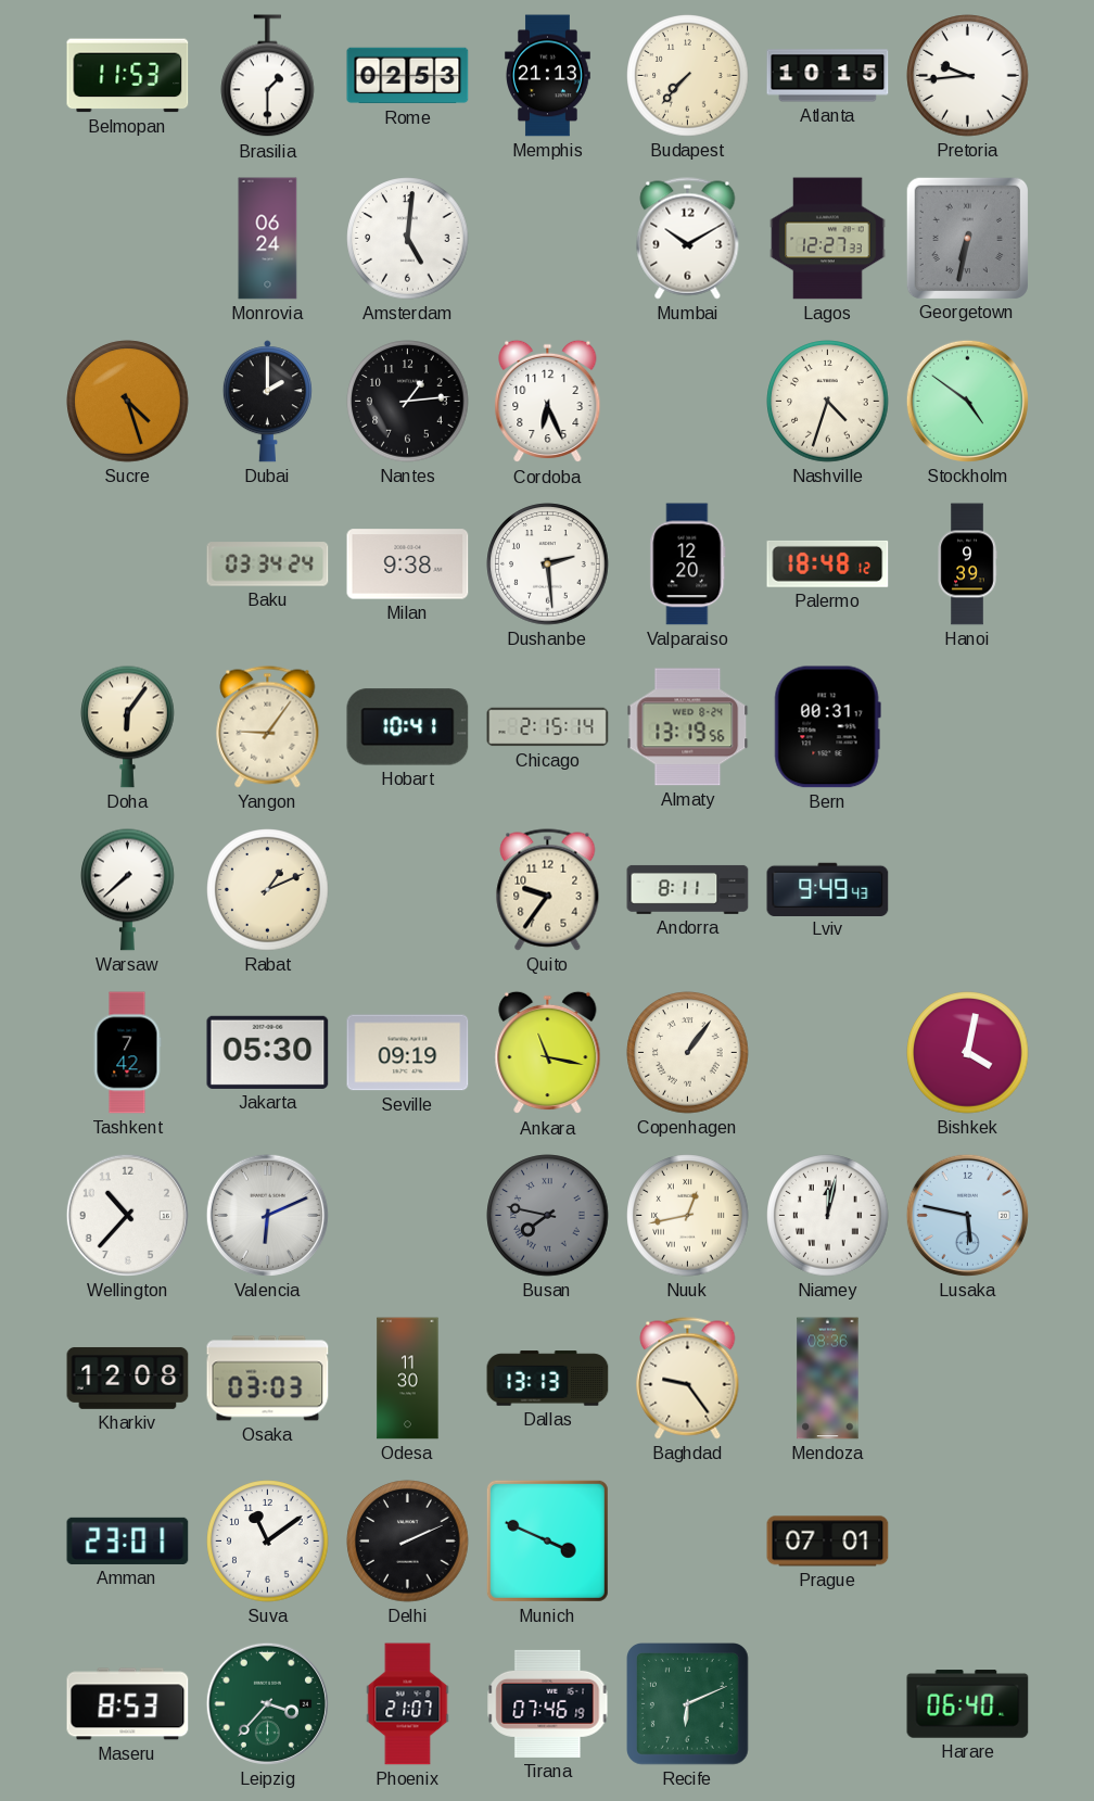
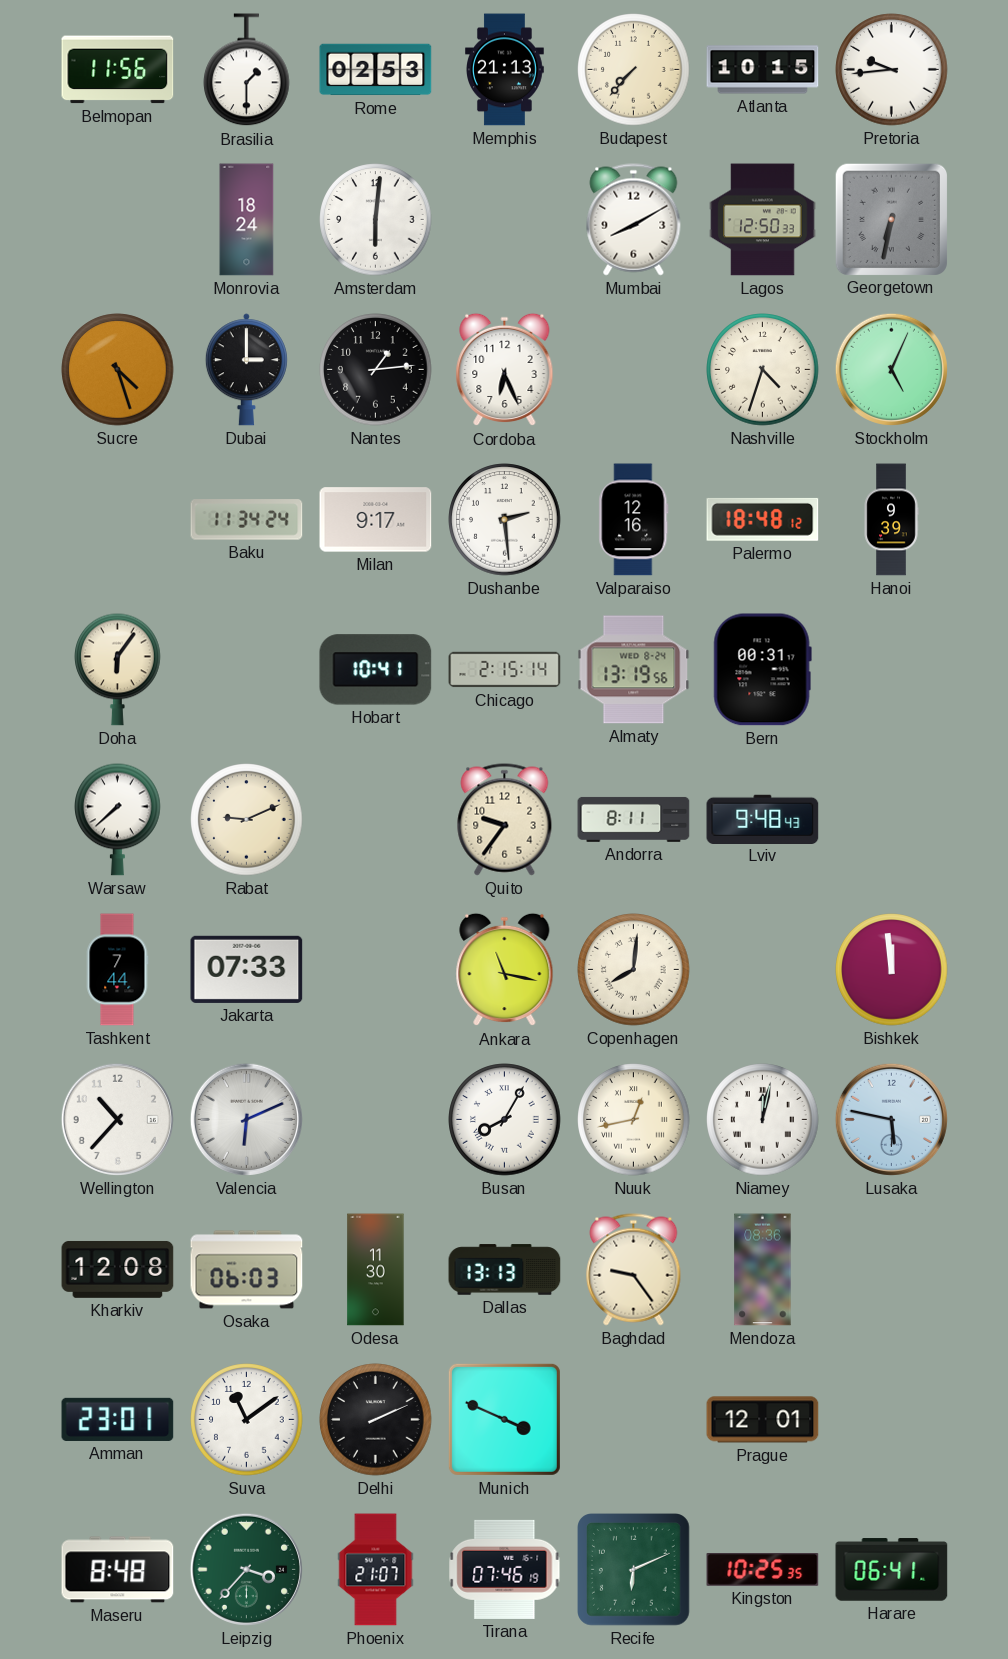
Belmopan: 11:53 -> 11:56 (118, 70)
Monrovia: 06:24 -> 18:24 (247, 220)
Amsterdam: 5:01 -> 6:01 (376, 220)
Mumbai: 10:10 -> 8:10 (634, 220)
Lagos: 12:27 -> 12:50 (763, 220)
Dubai: 2:00 -> 3:00 (246, 370)
Stockholm: 4:51 -> 5:04 (891, 369)
Baku: 03:34 -> 11:34 (247, 520)
Milan: 9:38 -> 9:17 (376, 520)
Valparaiso: 12:20 -> 12:16 (634, 520)
Yangon: 9:06 -> none (268, 727)
Rabat: 1:11 -> 9:11 (247, 820)
Lviv: 9:49 -> 9:48 (763, 819)
Tashkent: 7:42 -> 7:44 (117, 970)
Jakarta: 05:30 -> 07:33 (247, 969)
Seville: 09:19 -> none (408, 1053)
Copenhagen: 1:06 -> 8:01 (634, 970)
Bishkek: 4:02 -> 11:59 (892, 970)
Busan: 7:47 -> 8:05 (505, 1120)
Busan dial: grey -> white (505, 1120)
Osaka: 03:03 -> 06:03 (247, 1270)
Prague: 07:01 -> 12:01 (763, 1420)
Maseru: 8:53 -> 8:48 (118, 1570)
Kingston: none -> 10:25 (763, 1570)
Harare: 06:40 -> 06:41 (892, 1570)
